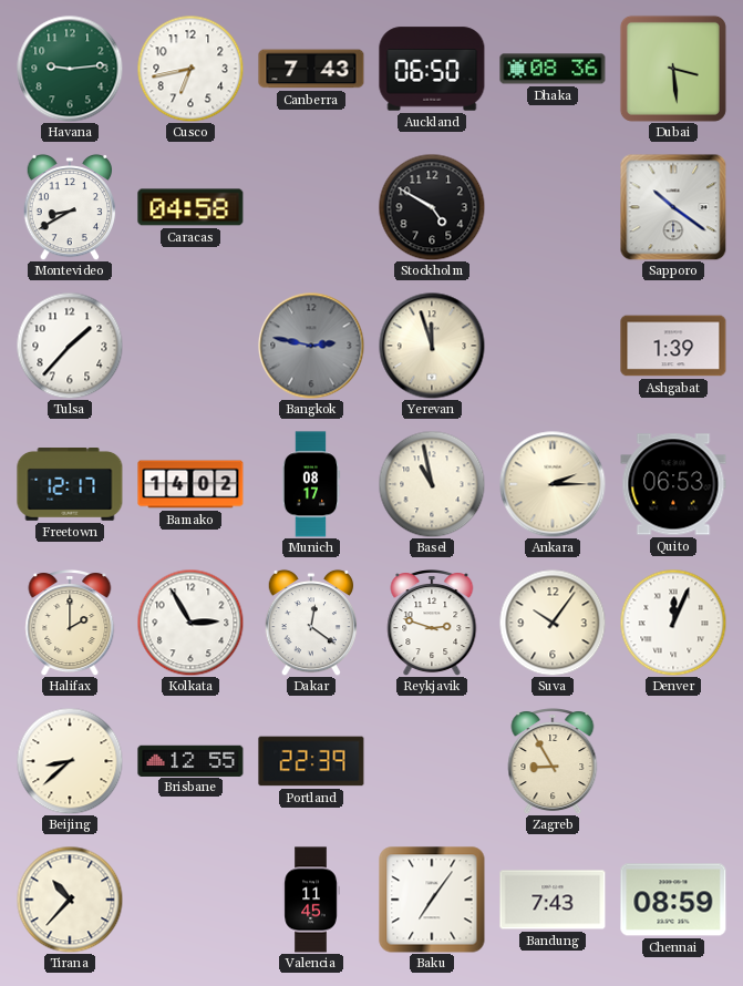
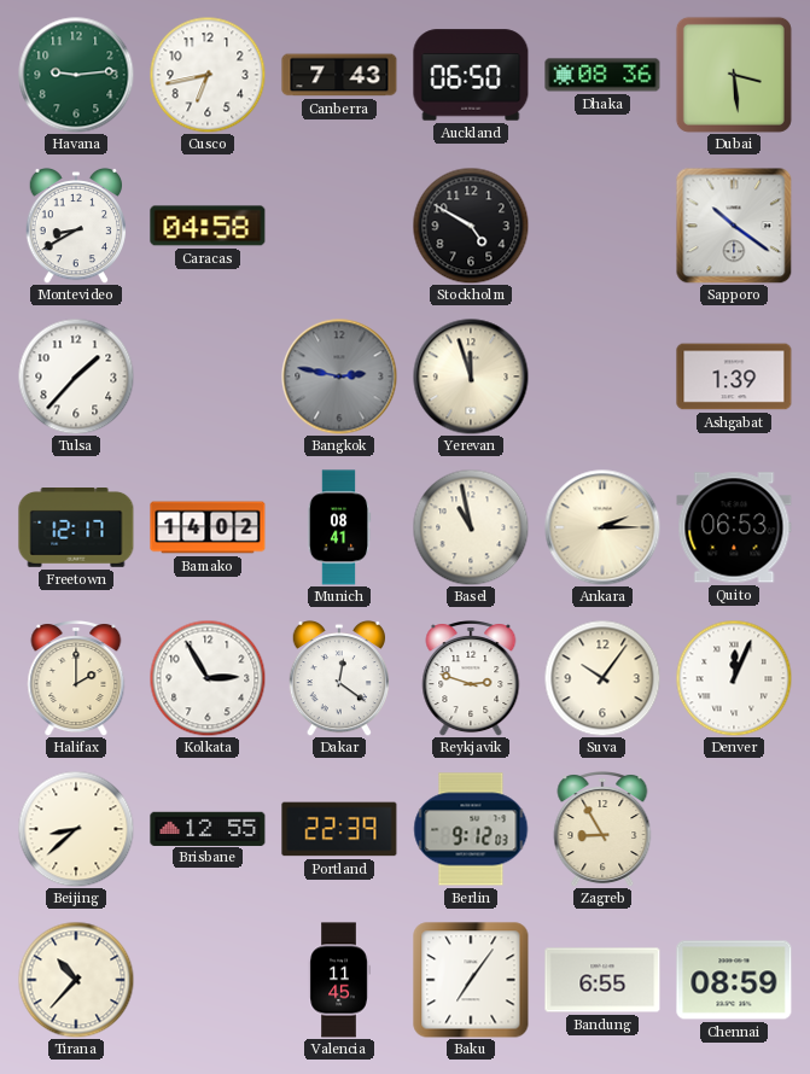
Munich: 08:17 -> 08:41 (339, 527)
Berlin: none -> 9:12 (471, 829)
Bandung: 7:43 -> 6:55 (602, 980)
